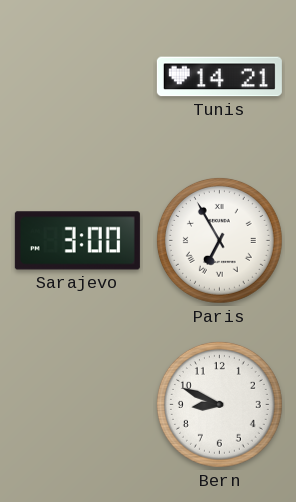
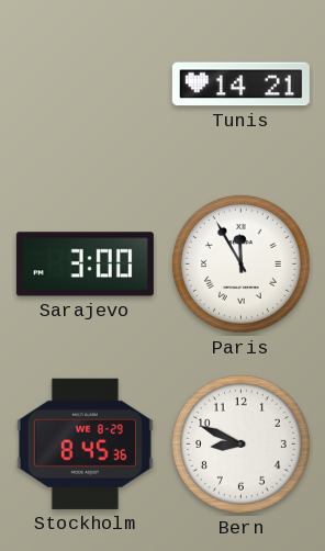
Paris: 6:55 -> 11:55 (240, 263)
Stockholm: none -> 8:45 (85, 443)
